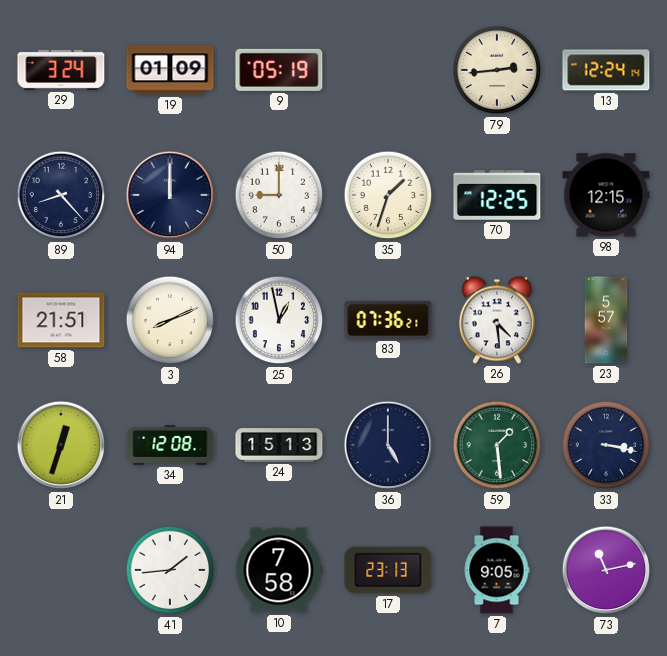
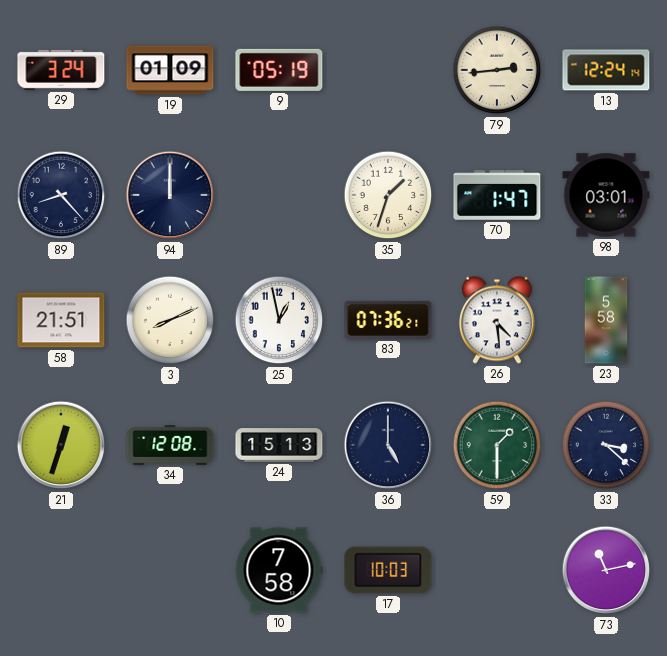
50: 9:00 -> none (279, 195)
70: 12:25 -> 1:47 (497, 195)
98: 12:15 -> 03:01 (606, 195)
23: 5:57 -> 5:58 (606, 320)
59: 1:29 -> 1:30 (497, 445)
33: 3:17 -> 3:22 (606, 445)
41: 1:44 -> none (170, 570)
17: 23:13 -> 10:03 (388, 570)
7: 9:05 -> none (497, 570)
